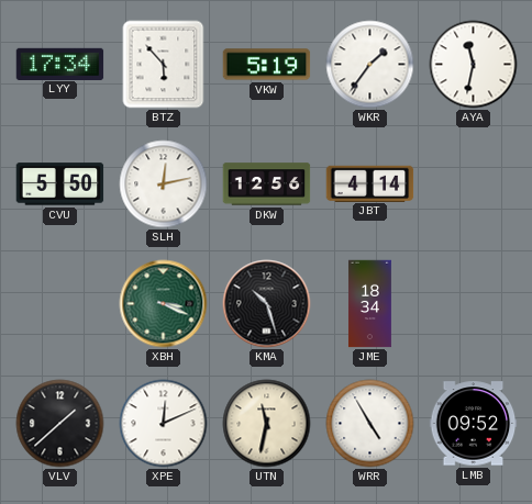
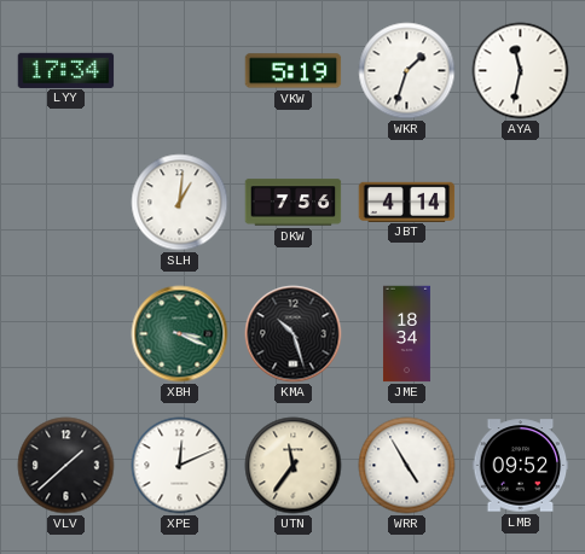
BTZ: 5:53 -> none (164, 65)
WKR: 1:36 -> 1:33 (407, 71)
CVU: 5:50 -> none (60, 184)
SLH: 12:13 -> 1:01 (180, 203)
DKW: 12:56 -> 7:56 (294, 203)
UTN: 11:32 -> 11:36 (294, 466)
